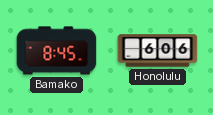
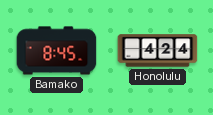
Honolulu: 6:06 -> 4:24 (158, 51)
